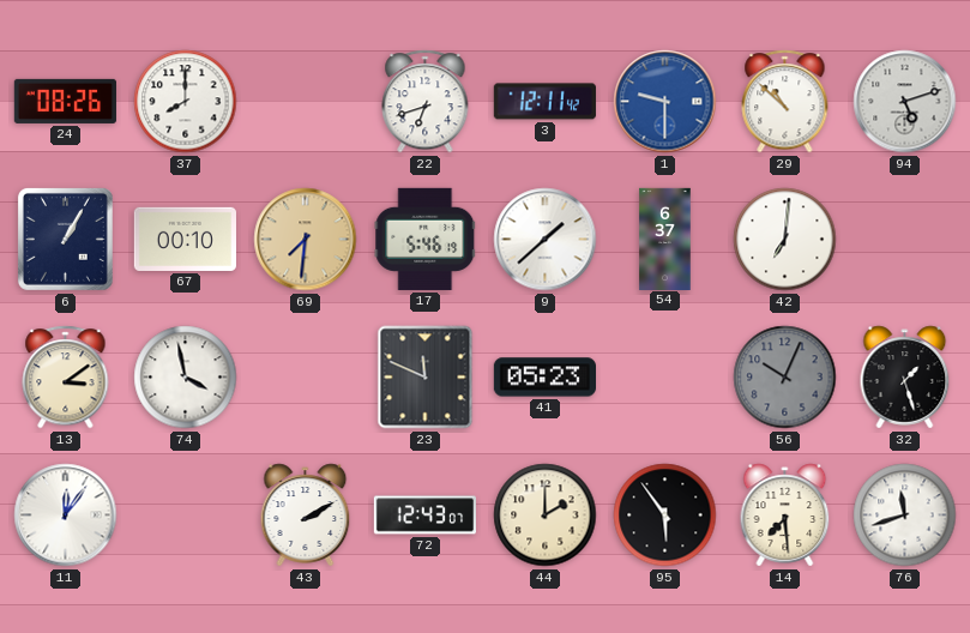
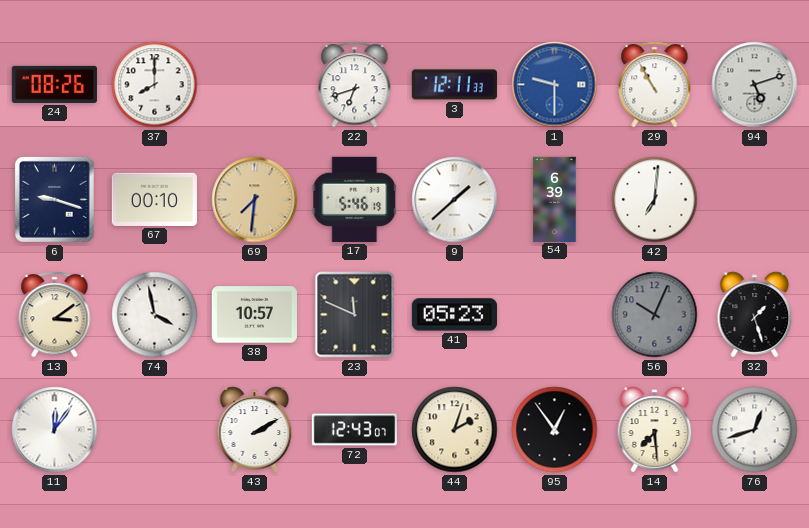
3: 12:11:42 -> 12:11:33 (454, 85)
29: 10:52 -> 10:55 (655, 85)
6: 1:05 -> 9:18 (54, 199)
54: 6:37 -> 6:39 (555, 199)
38: none -> 10:57 (254, 315)
44: 2:00 -> 2:03 (455, 430)
95: 5:54 -> 12:54 (555, 430)
76: 11:42 -> 12:42 (755, 430)
